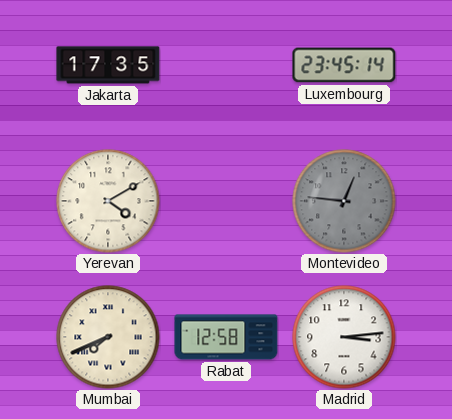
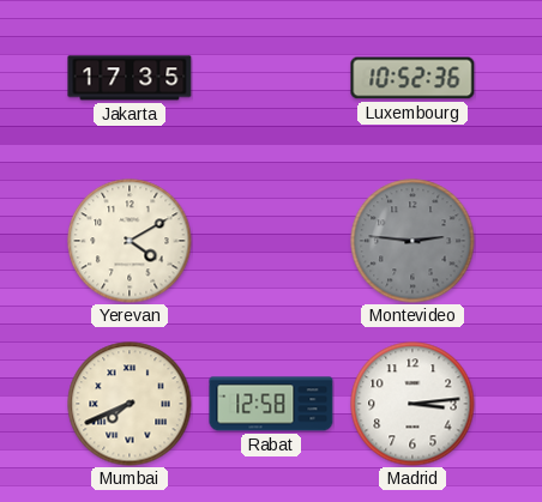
Luxembourg: 23:45 -> 10:52 (412, 78)
Montevideo: 12:46 -> 2:46 (412, 241)
